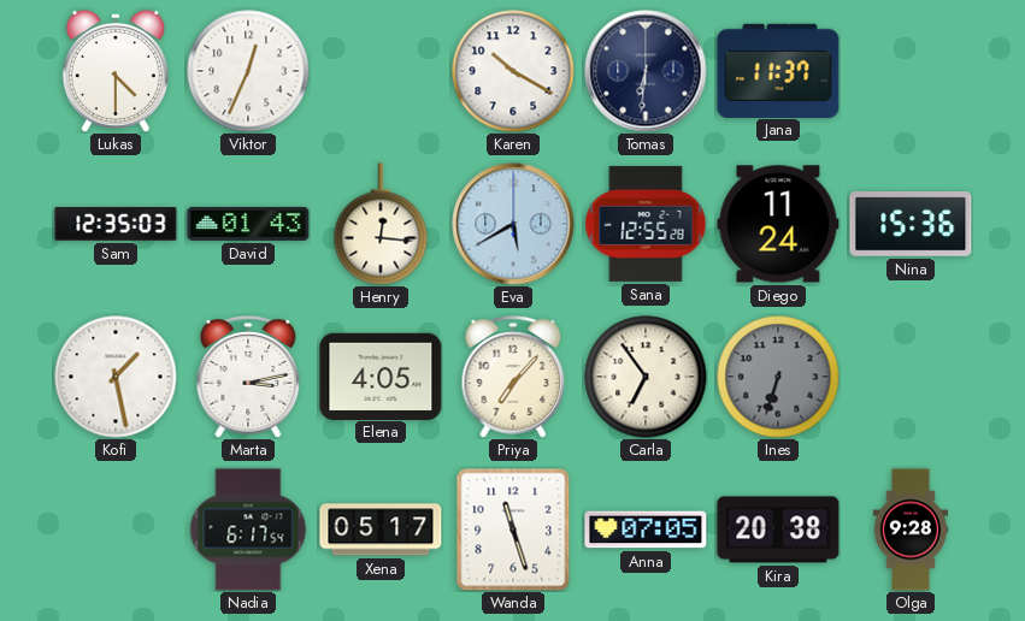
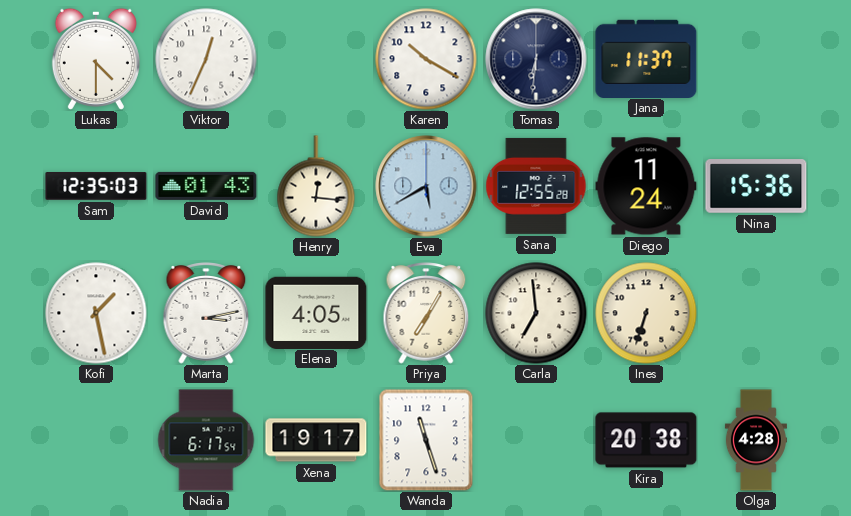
Priya: 7:07 -> 7:05 (426, 313)
Carla: 6:54 -> 6:59 (536, 313)
Ines dial: grey -> cream (646, 313)
Xena: 05:17 -> 19:17 (316, 440)
Anna: 07:05 -> none (646, 530)
Olga: 9:28 -> 4:28 (756, 440)
